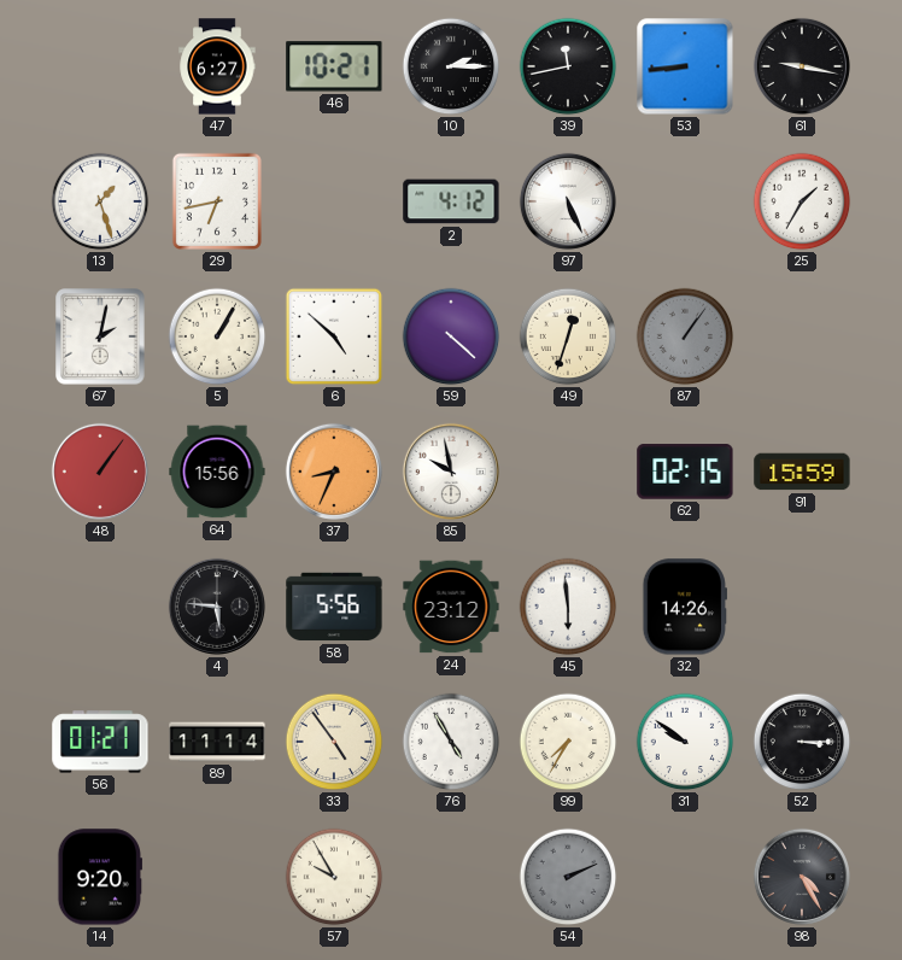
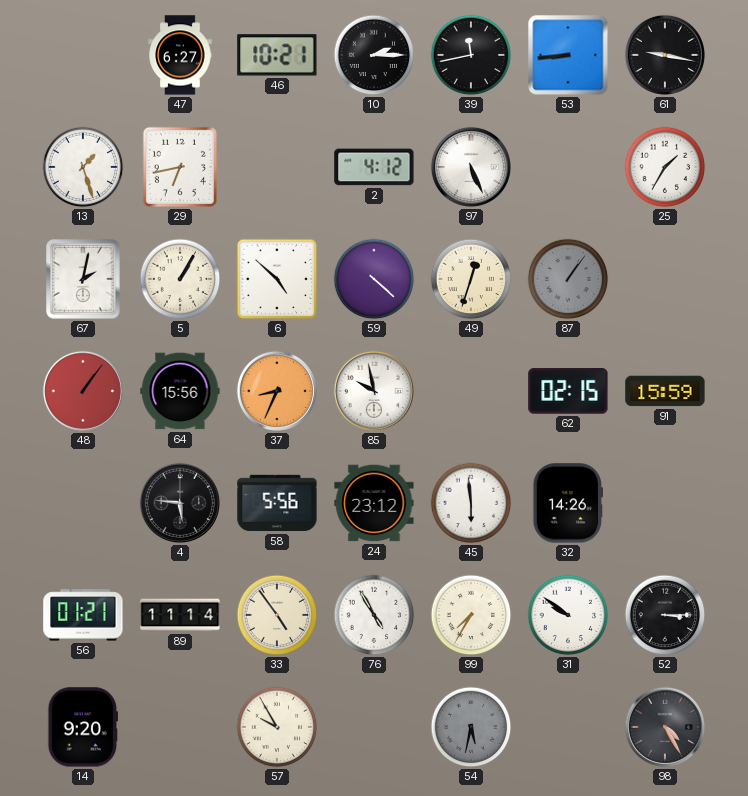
54: 2:11 -> 5:32 (471, 727)
